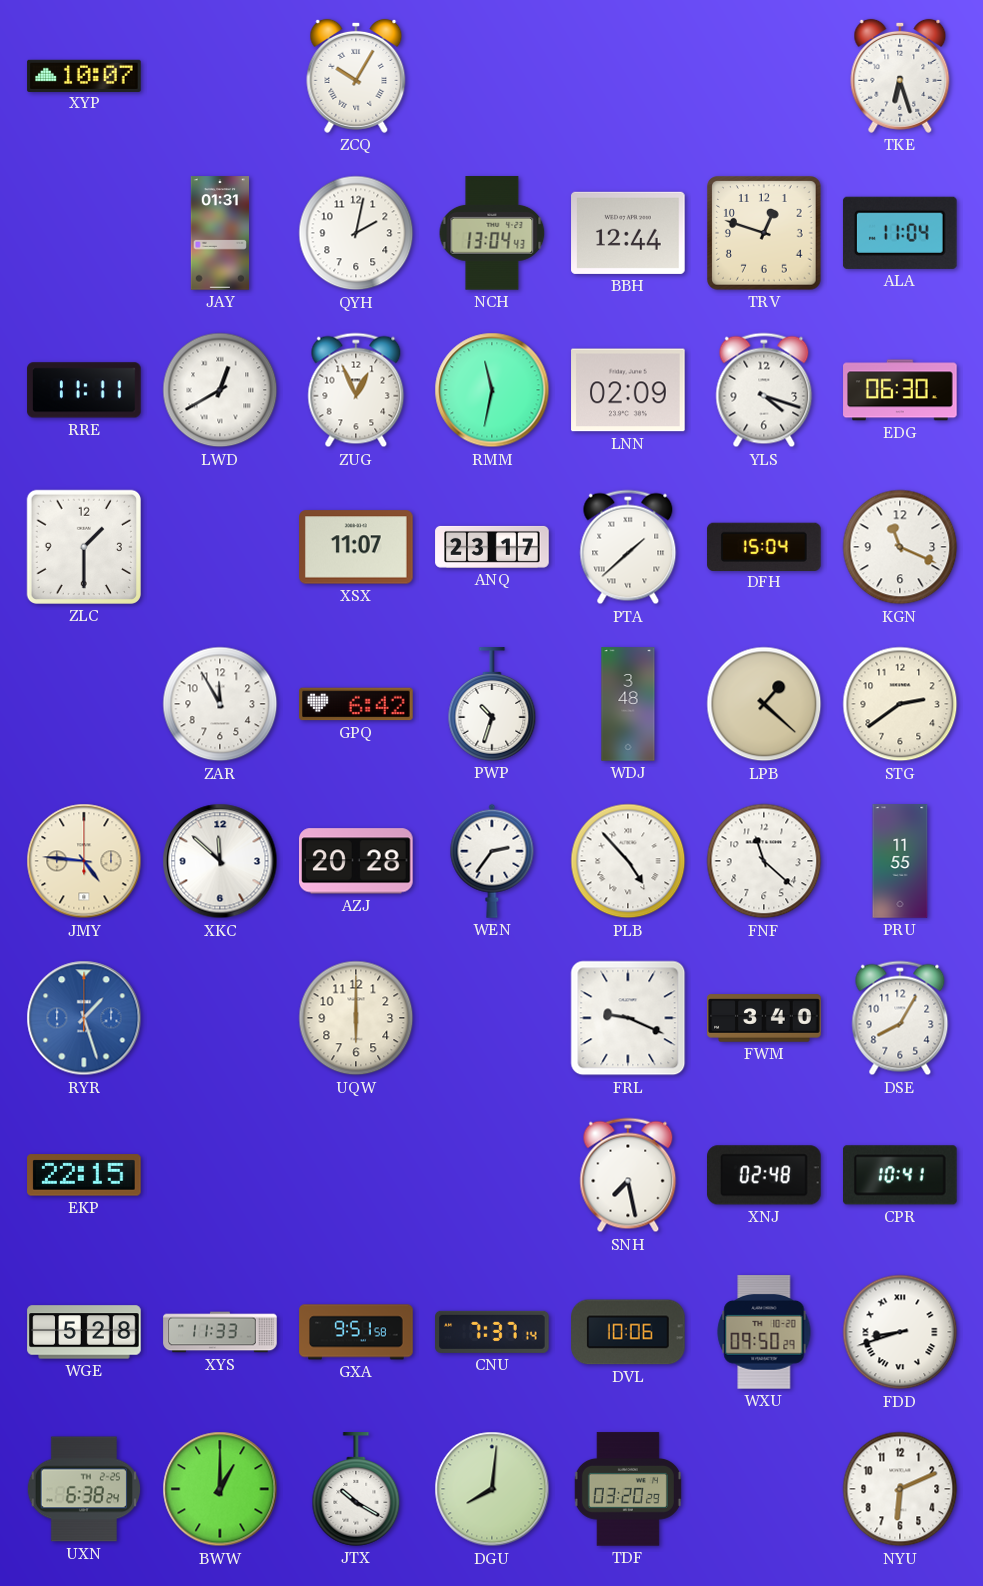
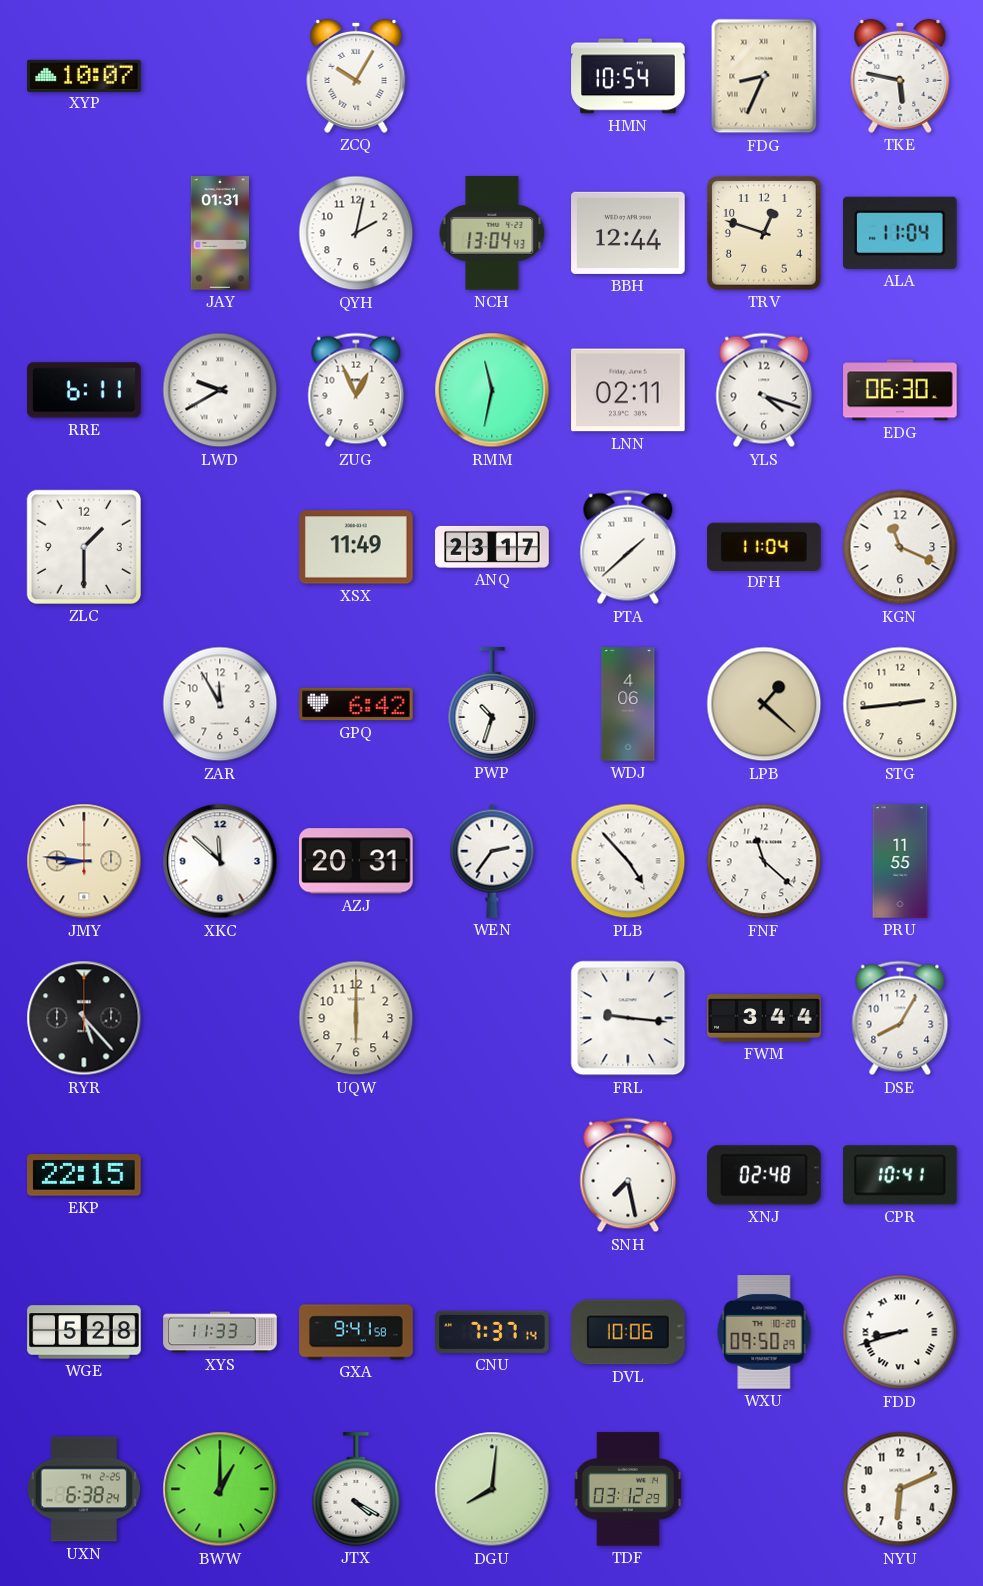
HMN: none -> 10:54 (628, 76)
FDG: none -> 8:34 (764, 76)
TKE: 6:27 -> 5:47 (900, 76)
RRE: 11:11 -> 6:11 (84, 390)
LWD: 12:40 -> 9:40 (220, 390)
LNN: 02:09 -> 02:11 (628, 390)
XSX: 11:07 -> 11:49 (356, 547)
DFH: 15:04 -> 11:04 (764, 546)
WDJ: 3:48 -> 4:06 (628, 704)
STG: 2:39 -> 2:44 (900, 704)
JMY: 4:46 -> 8:46 (84, 861)
AZJ: 20:28 -> 20:31 (356, 861)
RYR: 1:27 -> 5:23 (84, 1018)
RYR dial: blue -> black (84, 1018)
FRL: 9:19 -> 9:16 (628, 1018)
FWM: 3:40 -> 3:44 (764, 1018)
GXA: 9:51 -> 9:41 (356, 1332)
JTX: 10:20 -> 4:20 (356, 1489)
TDF: 03:20 -> 03:12 (628, 1489)
